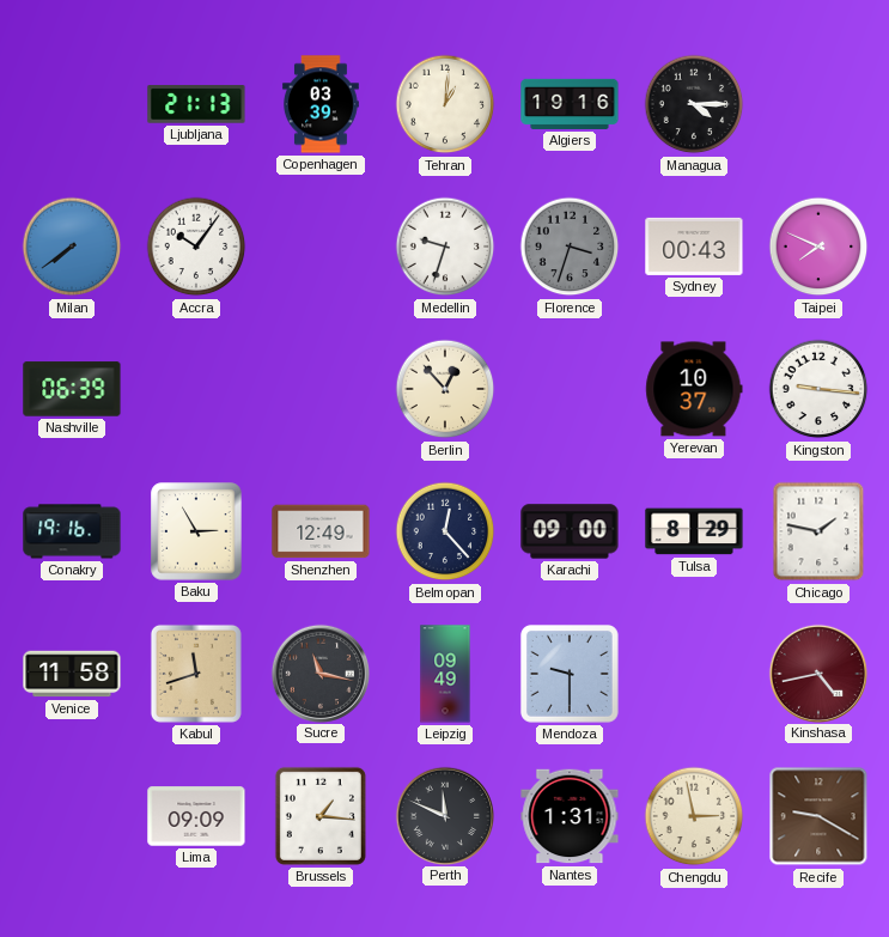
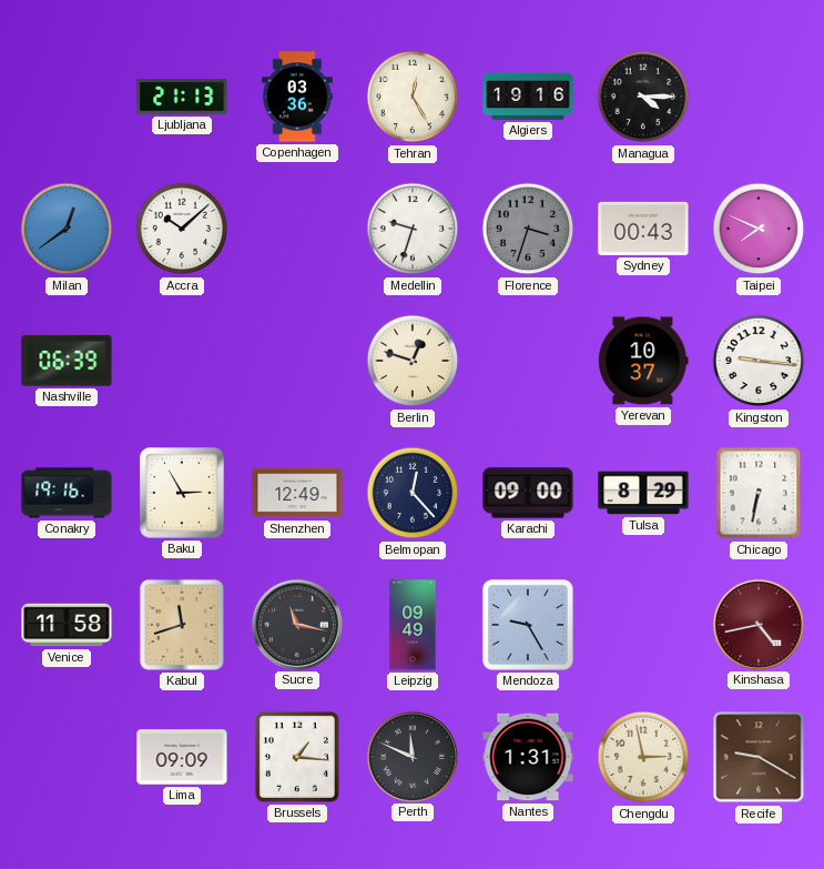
Copenhagen: 03:39 -> 03:36 (298, 97)
Tehran: 1:01 -> 12:25 (413, 97)
Milan: 7:39 -> 12:39 (67, 229)
Accra: 10:06 -> 10:08 (182, 229)
Berlin: 12:53 -> 12:48 (413, 361)
Chicago: 1:47 -> 6:32 (759, 493)
Mendoza: 9:30 -> 9:25 (528, 625)
